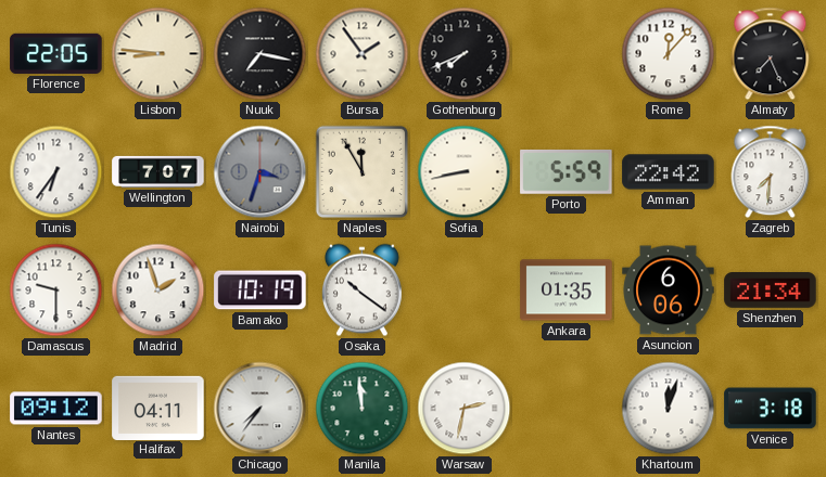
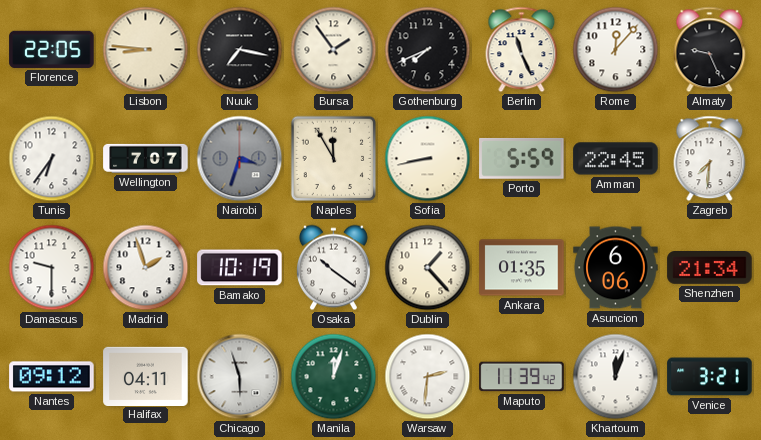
Berlin: none -> 11:26 (522, 50)
Almaty: 7:26 -> 9:26 (710, 50)
Amman: 22:42 -> 22:45 (616, 159)
Dublin: none -> 1:23 (428, 268)
Chicago: 7:36 -> 5:57 (240, 377)
Manila: 11:59 -> 12:03 (334, 377)
Warsaw: 2:32 -> 2:31 (428, 377)
Maputo: none -> 11:39 (522, 377)
Venice: 3:18 -> 3:21 (710, 377)
